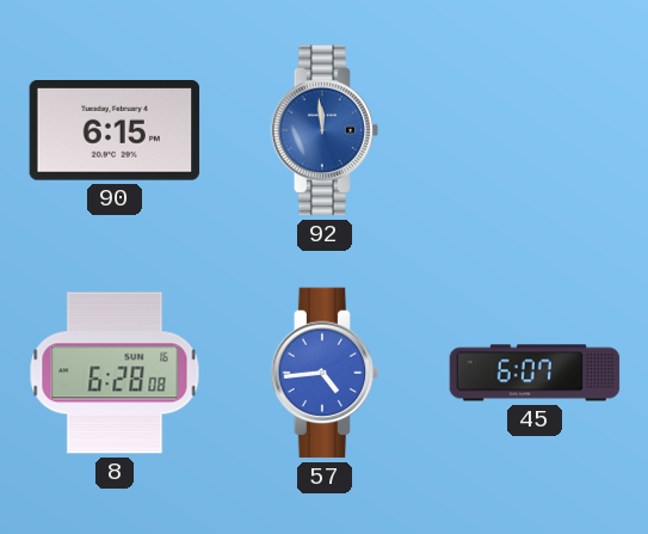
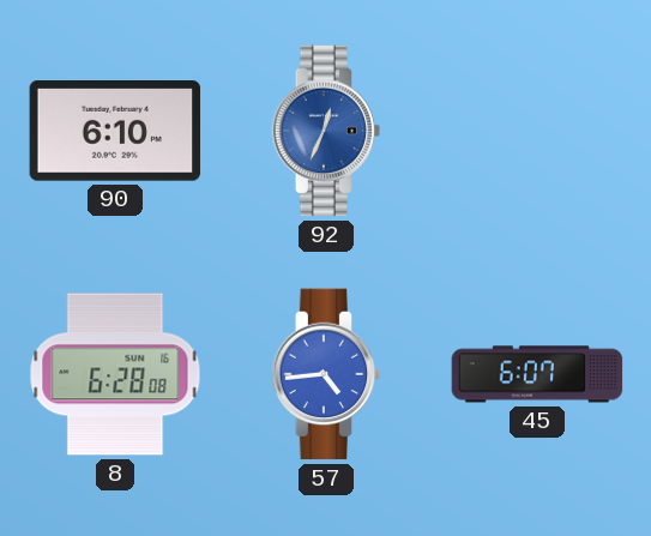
90: 6:15 -> 6:10 (115, 132)
92: 11:59 -> 12:34 (326, 131)
